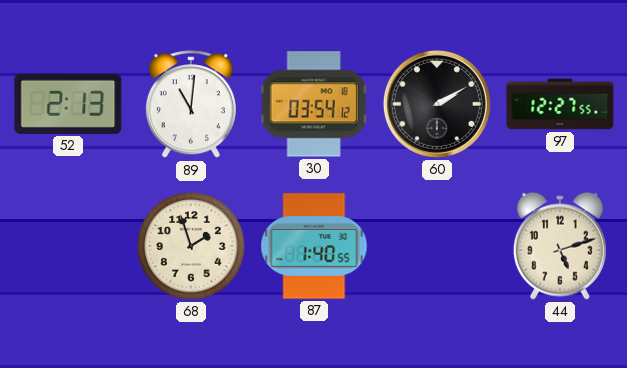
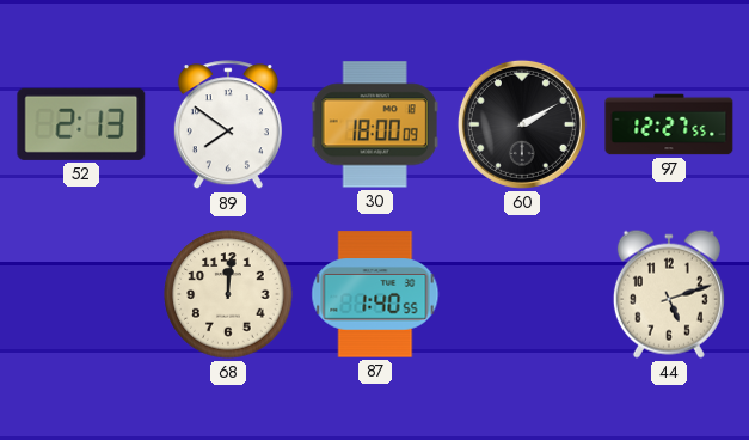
89: 11:01 -> 7:51 (228, 126)
30: 03:54 -> 18:00 (375, 124)
68: 1:57 -> 12:01 (228, 294)
